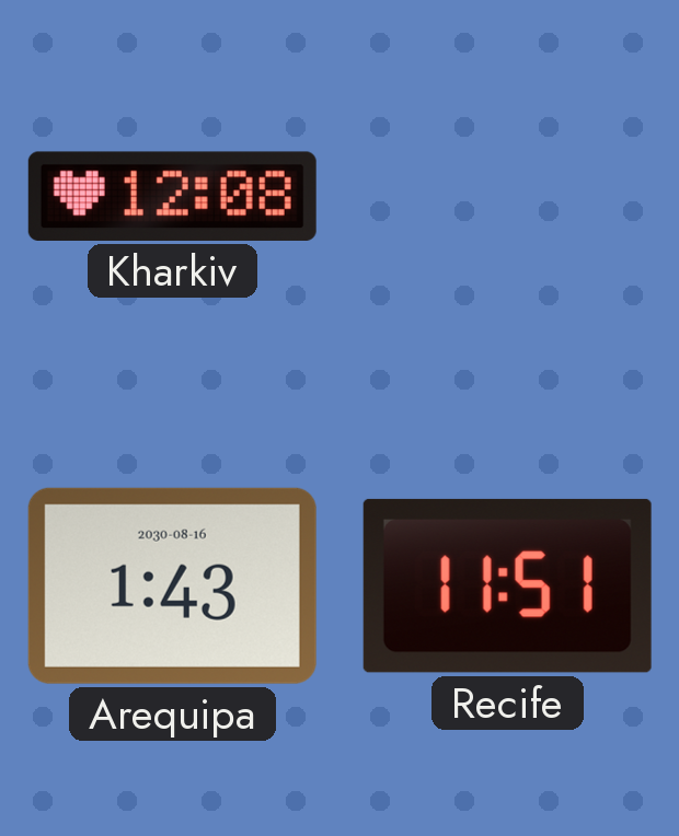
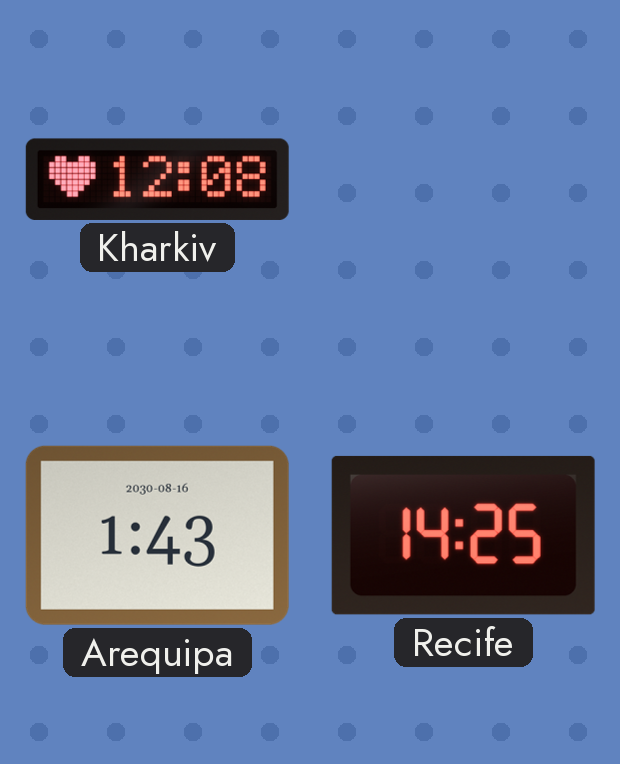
Recife: 11:51 -> 14:25 (463, 535)
